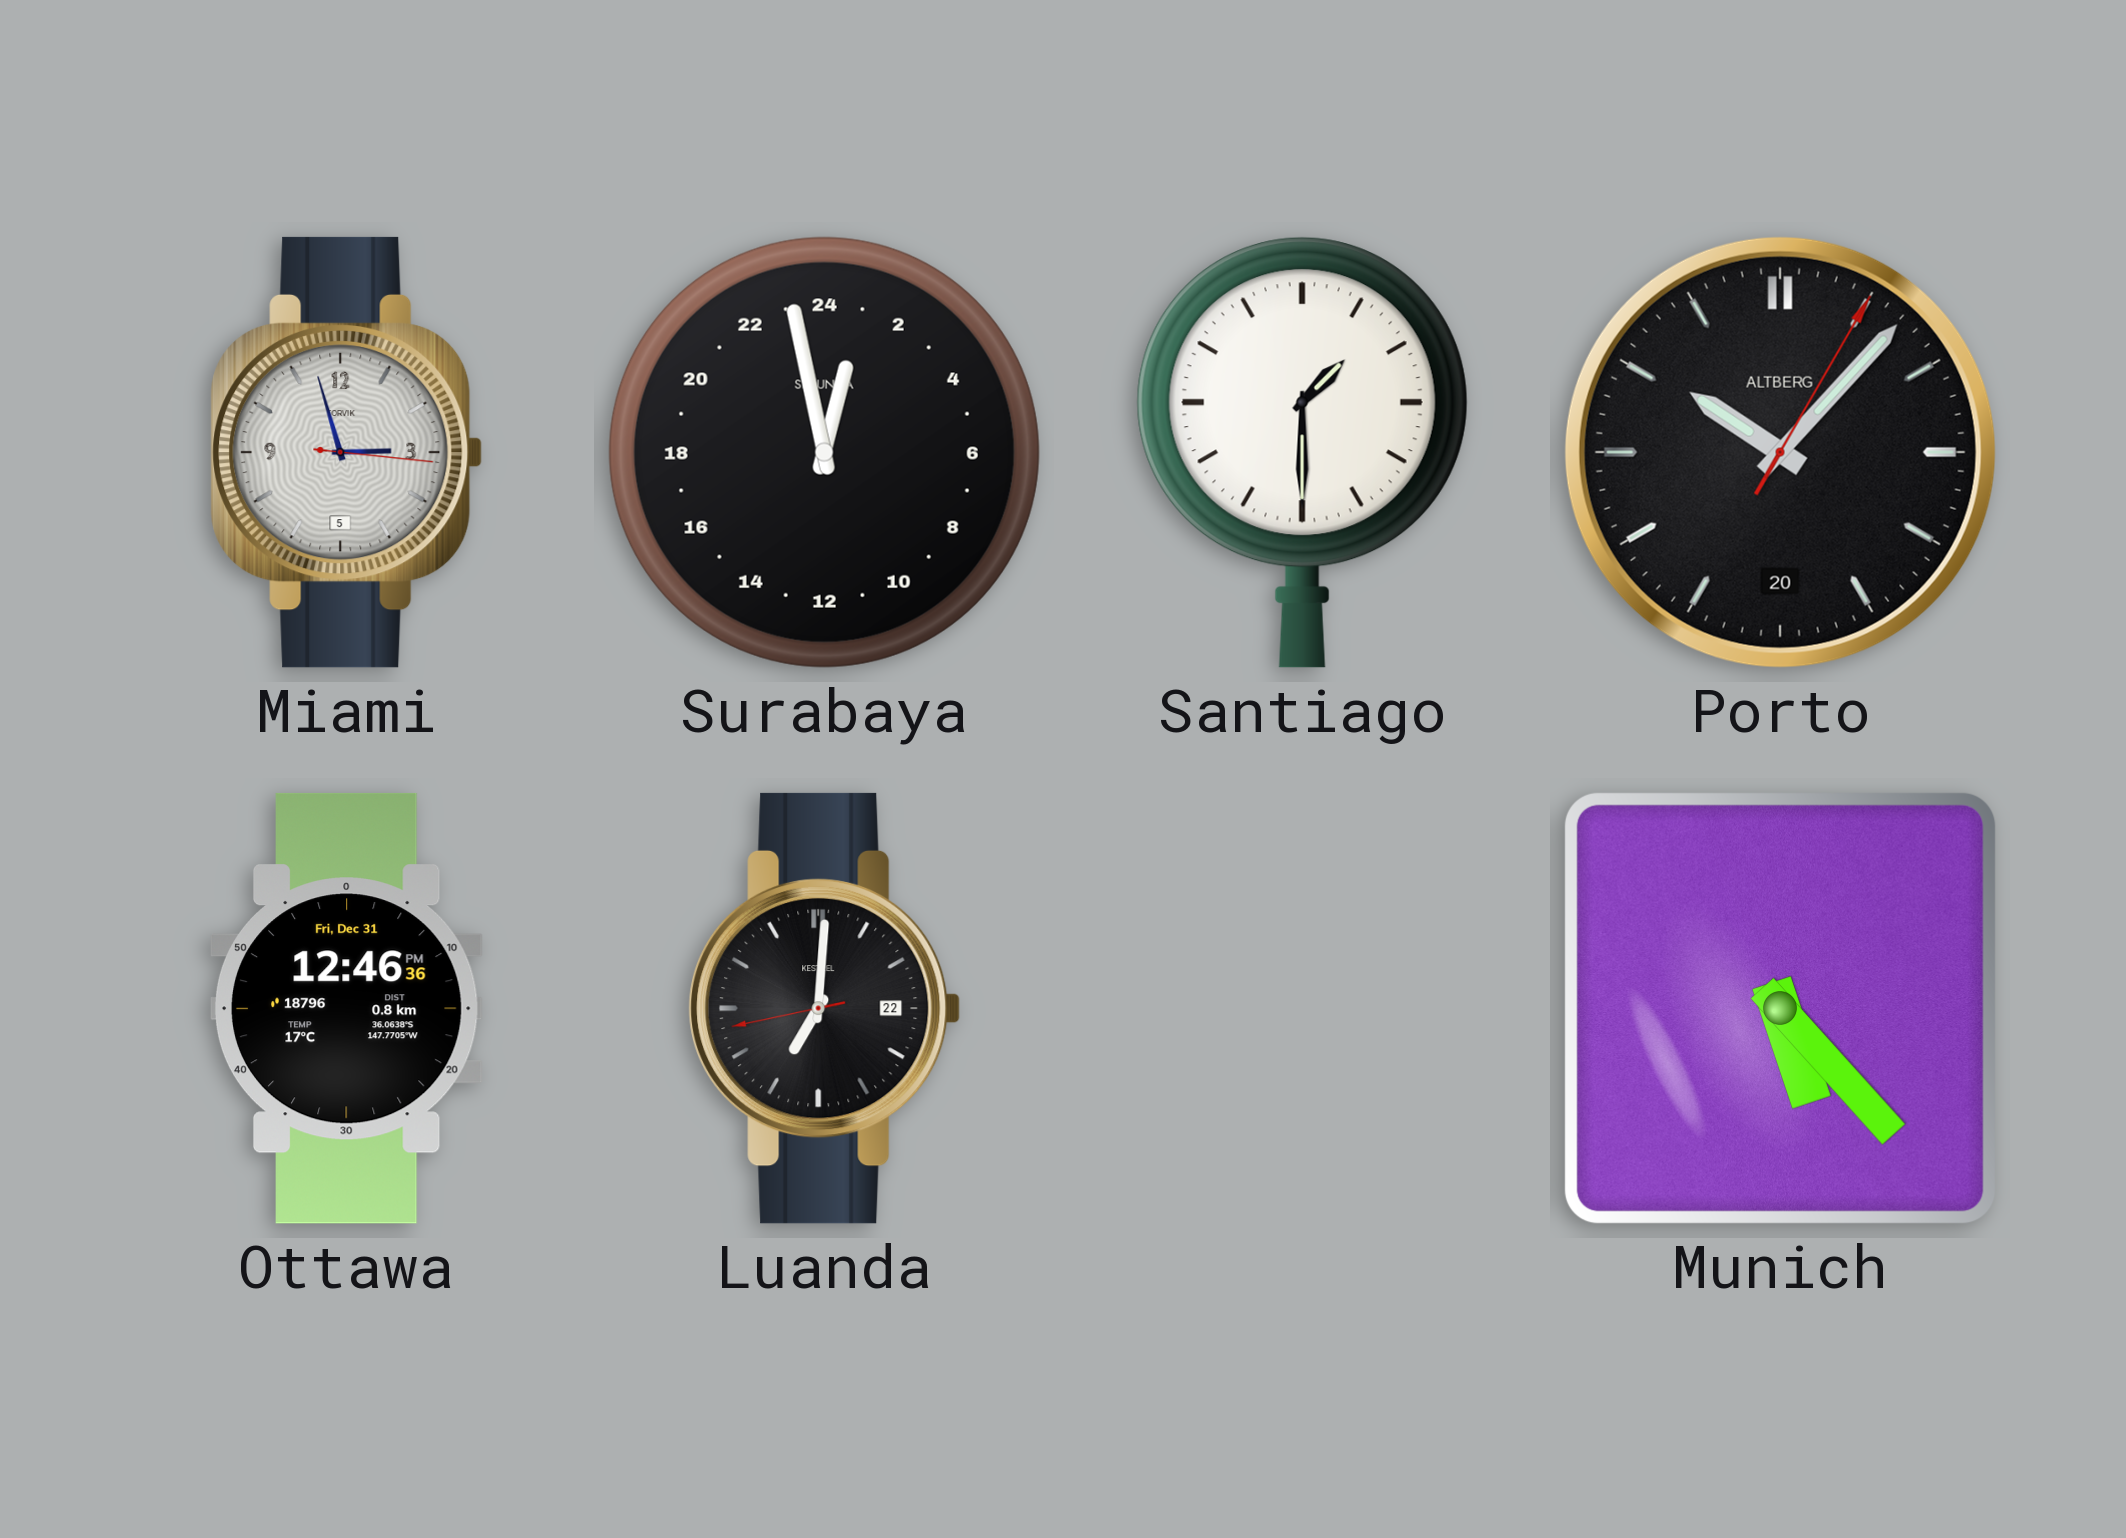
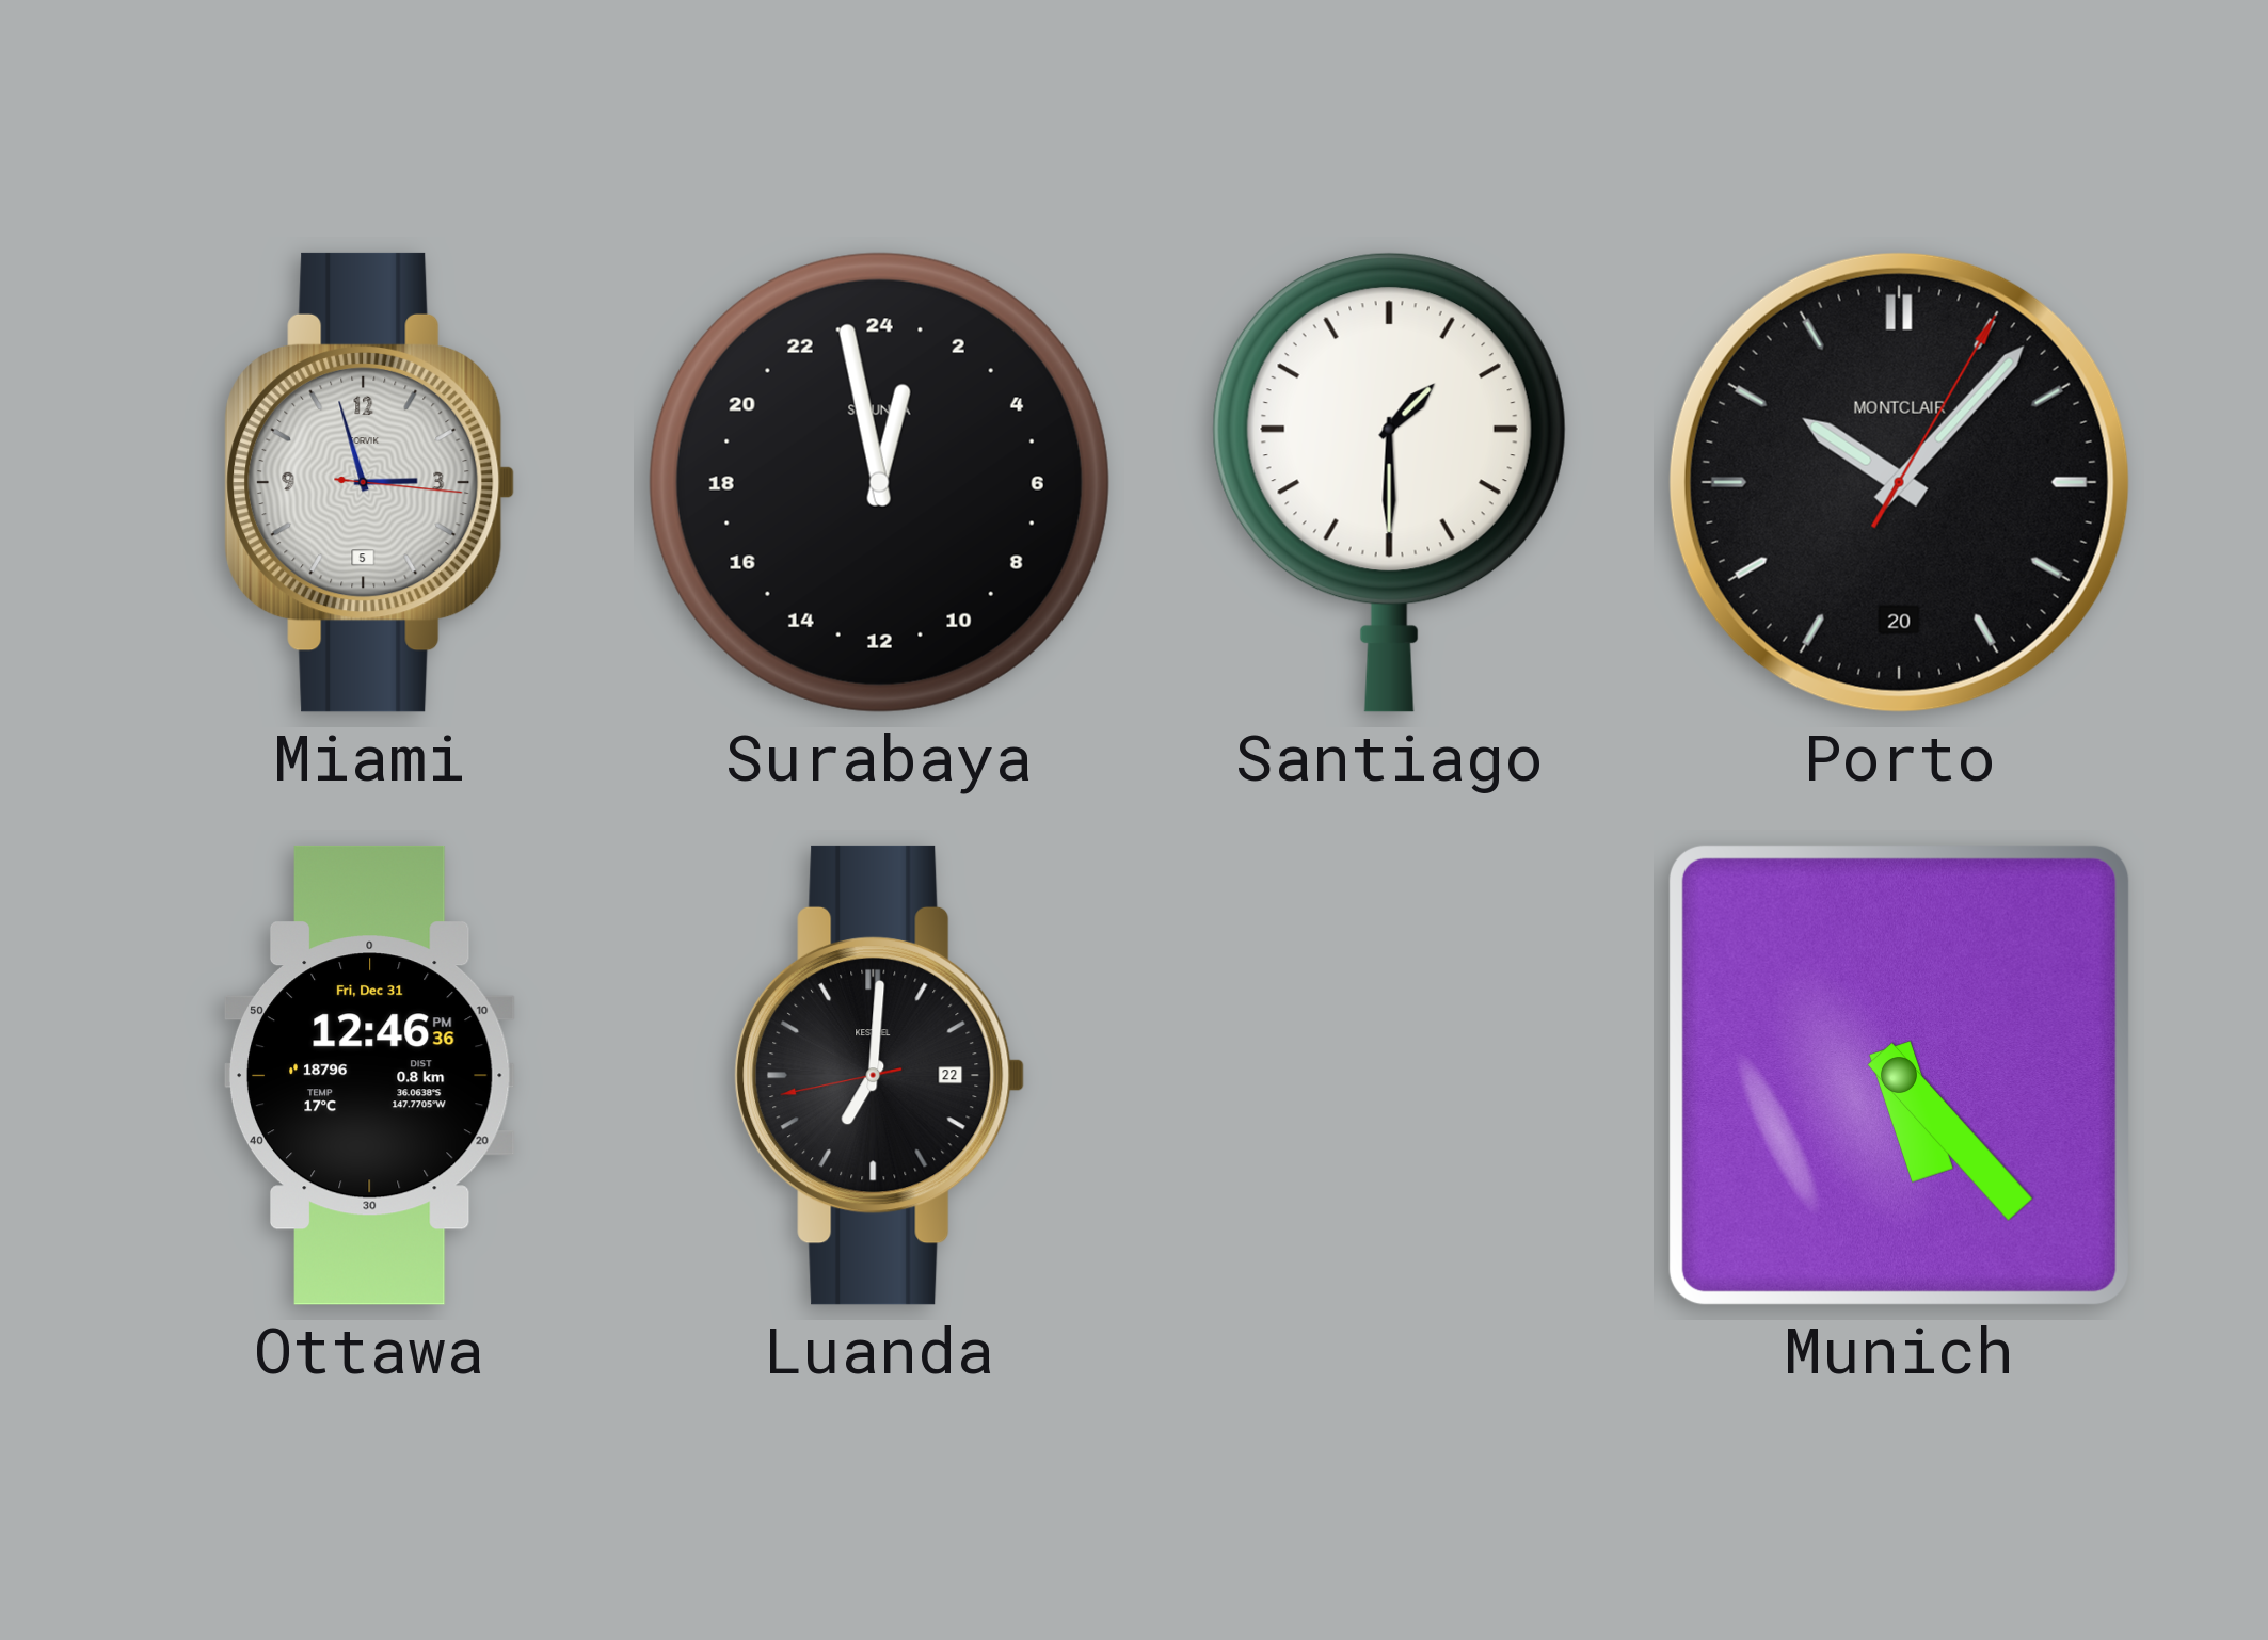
Porto brand: ALTBERG -> MONTCLAIR (1899, 482)
